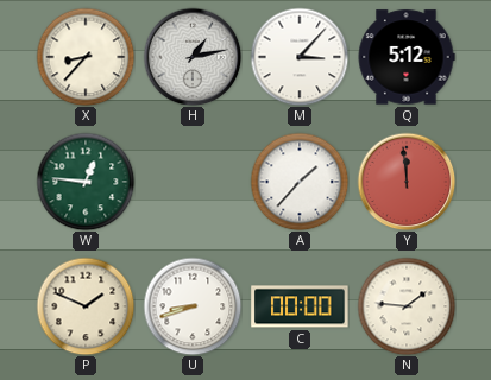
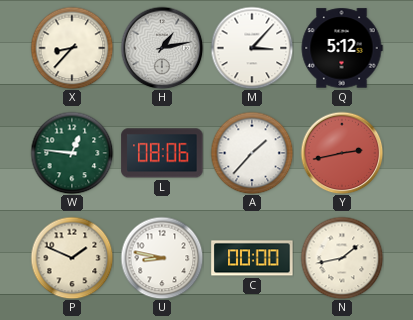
L: none -> 08:06 (162, 153)
Y: 11:59 -> 2:43 (342, 153)
U: 8:42 -> 8:47 (162, 258)
N: 1:46 -> 1:43 (342, 258)
